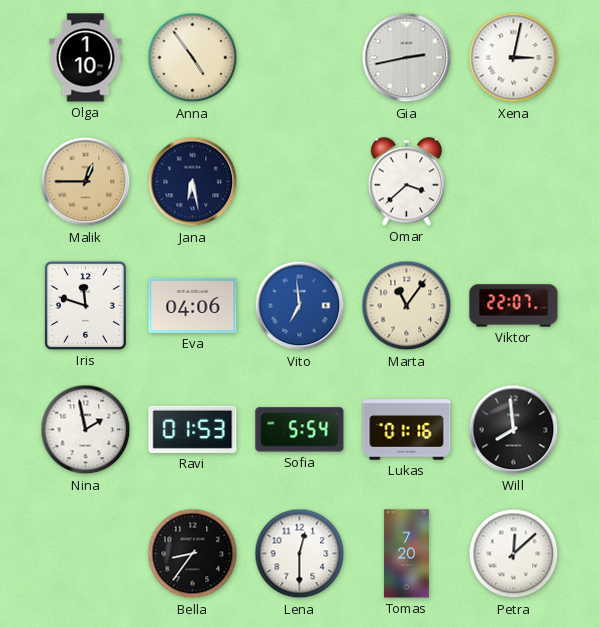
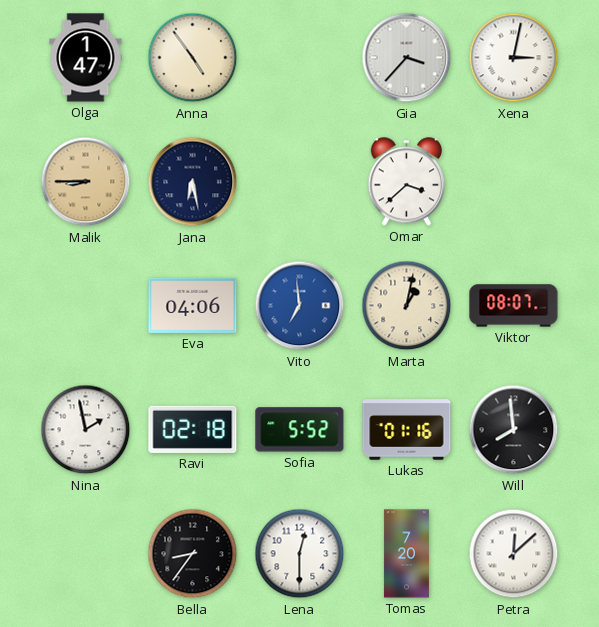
Olga: 1:10 -> 1:47 (86, 58)
Gia: 2:43 -> 3:37 (407, 58)
Malik: 12:45 -> 8:45 (86, 182)
Iris: 11:48 -> none (85, 305)
Marta: 11:06 -> 1:02 (407, 306)
Viktor: 22:07 -> 08:07 (514, 306)
Ravi: 01:53 -> 02:18 (193, 429)
Sofia: 5:54 -> 5:52 (300, 430)
